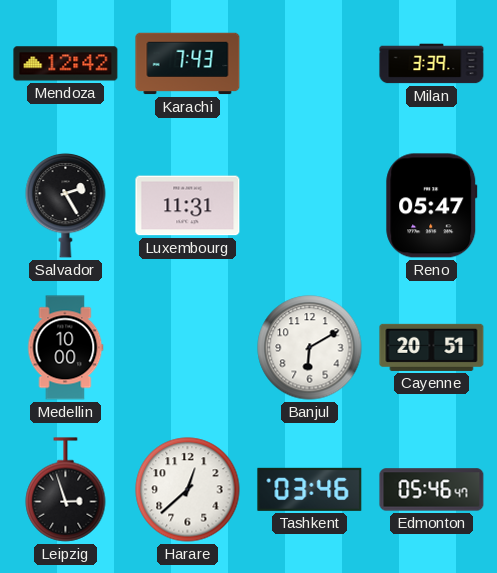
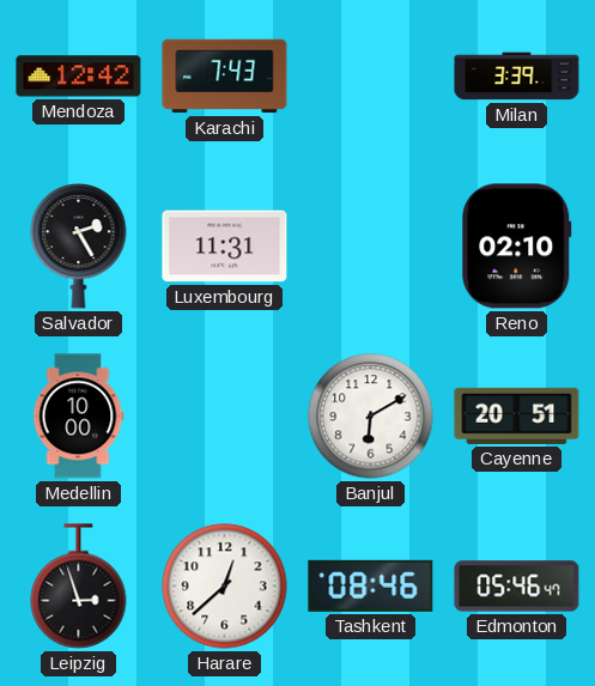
Reno: 05:47 -> 02:10 (517, 247)
Tashkent: 03:46 -> 08:46 (371, 585)
